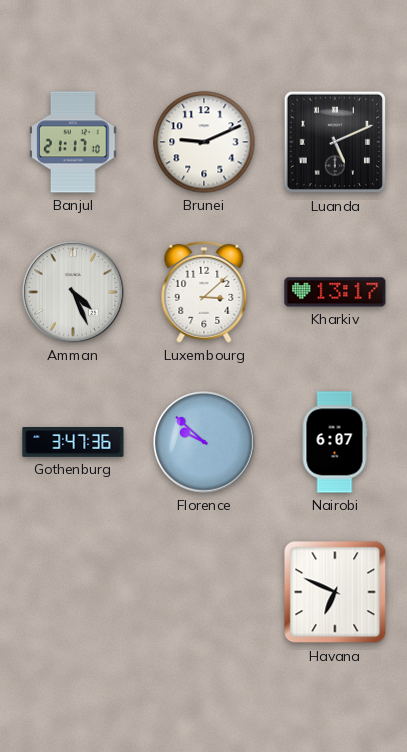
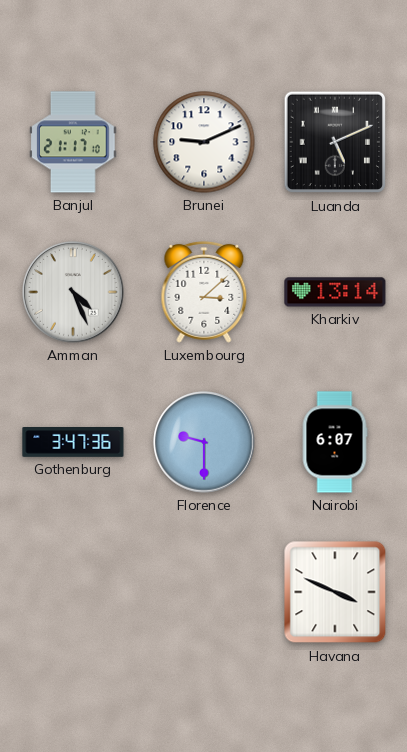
Kharkiv: 13:17 -> 13:14 (335, 292)
Florence: 9:52 -> 9:30 (204, 442)
Havana: 6:49 -> 3:49 (335, 592)
